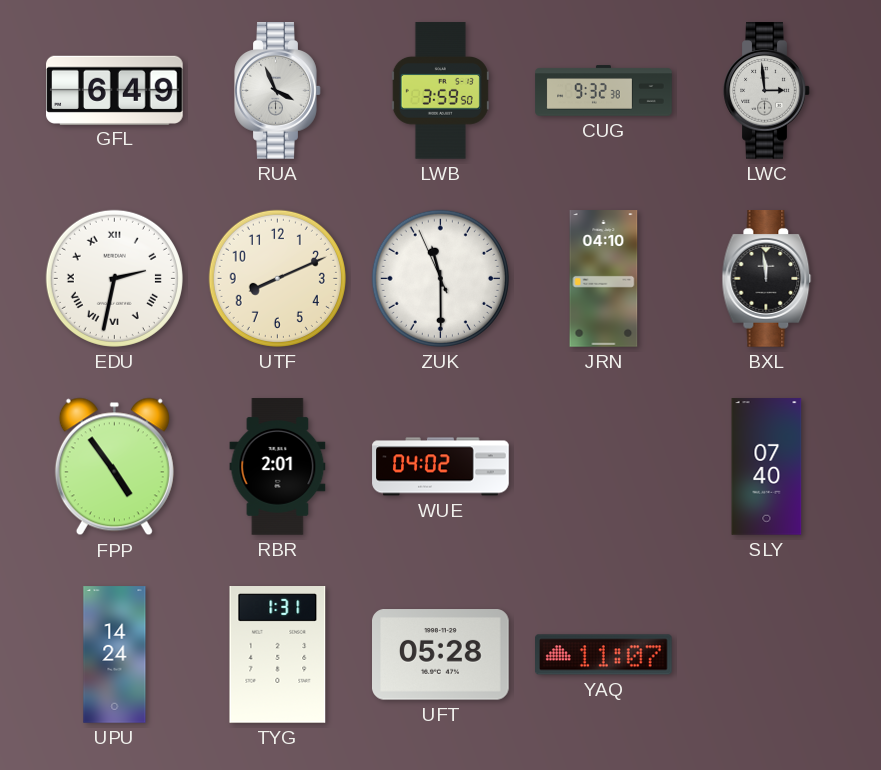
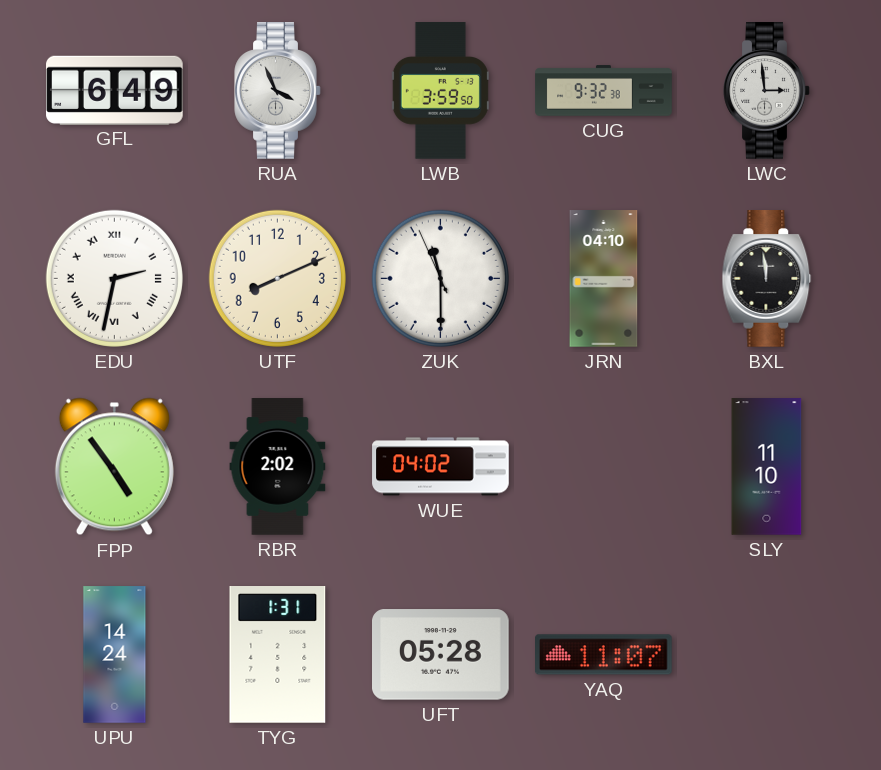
RBR: 2:01 -> 2:02 (278, 467)
SLY: 07:40 -> 11:10 (767, 467)
